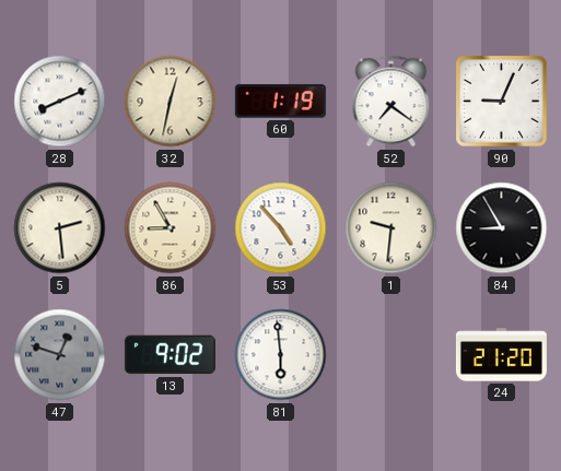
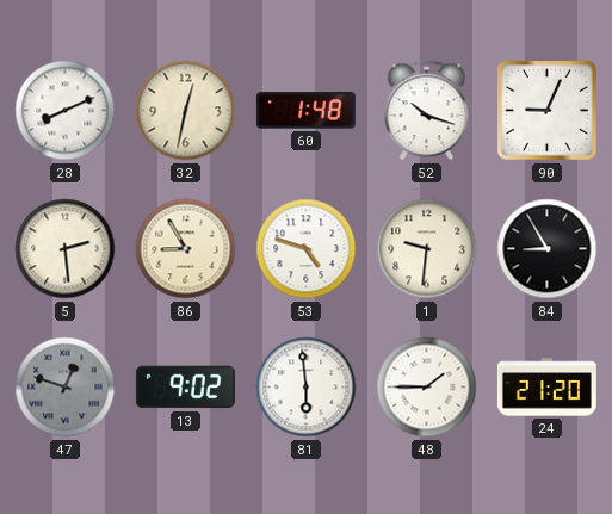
60: 1:19 -> 1:48 (305, 111)
52: 7:21 -> 10:18 (427, 111)
53: 4:53 -> 4:48 (307, 249)
48: none -> 1:45 (427, 388)
